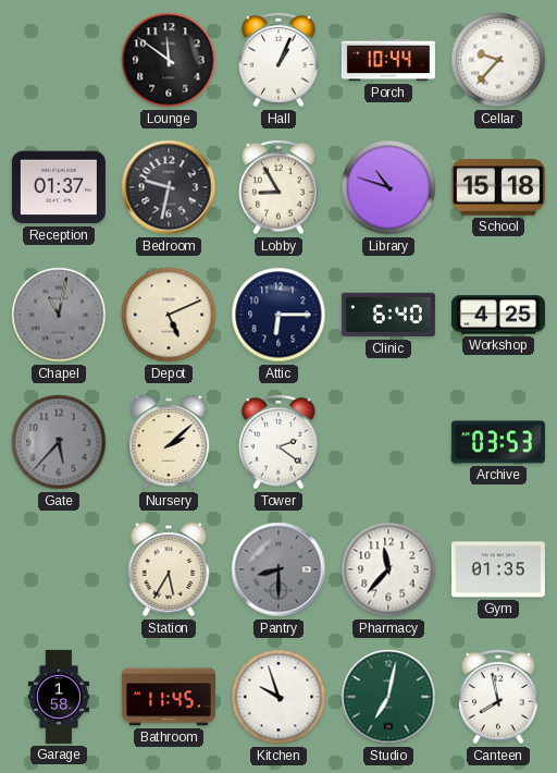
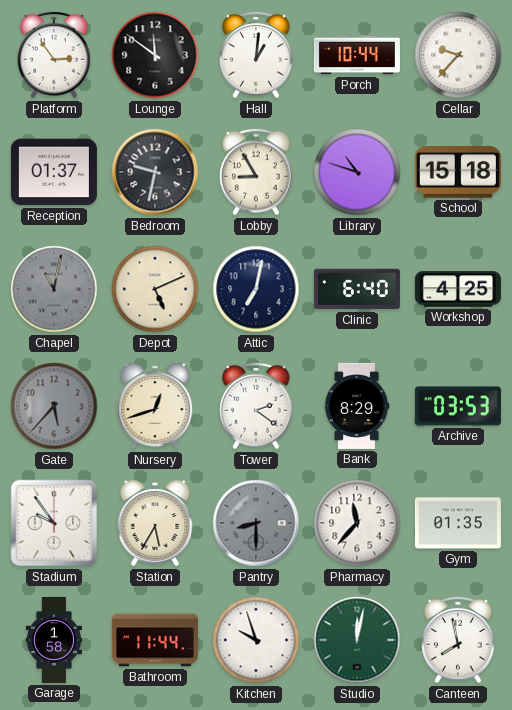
Platform: none -> 2:54 (54, 55)
Hall: 1:04 -> 1:01 (256, 55)
Attic: 6:15 -> 7:02 (256, 289)
Nursery: 2:08 -> 12:42 (155, 406)
Bank: none -> 8:29 (357, 406)
Stadium: none -> 9:54 (54, 523)
Bathroom: 11:45 -> 11:44 (155, 640)
Studio: 7:02 -> 12:02 (357, 640)
